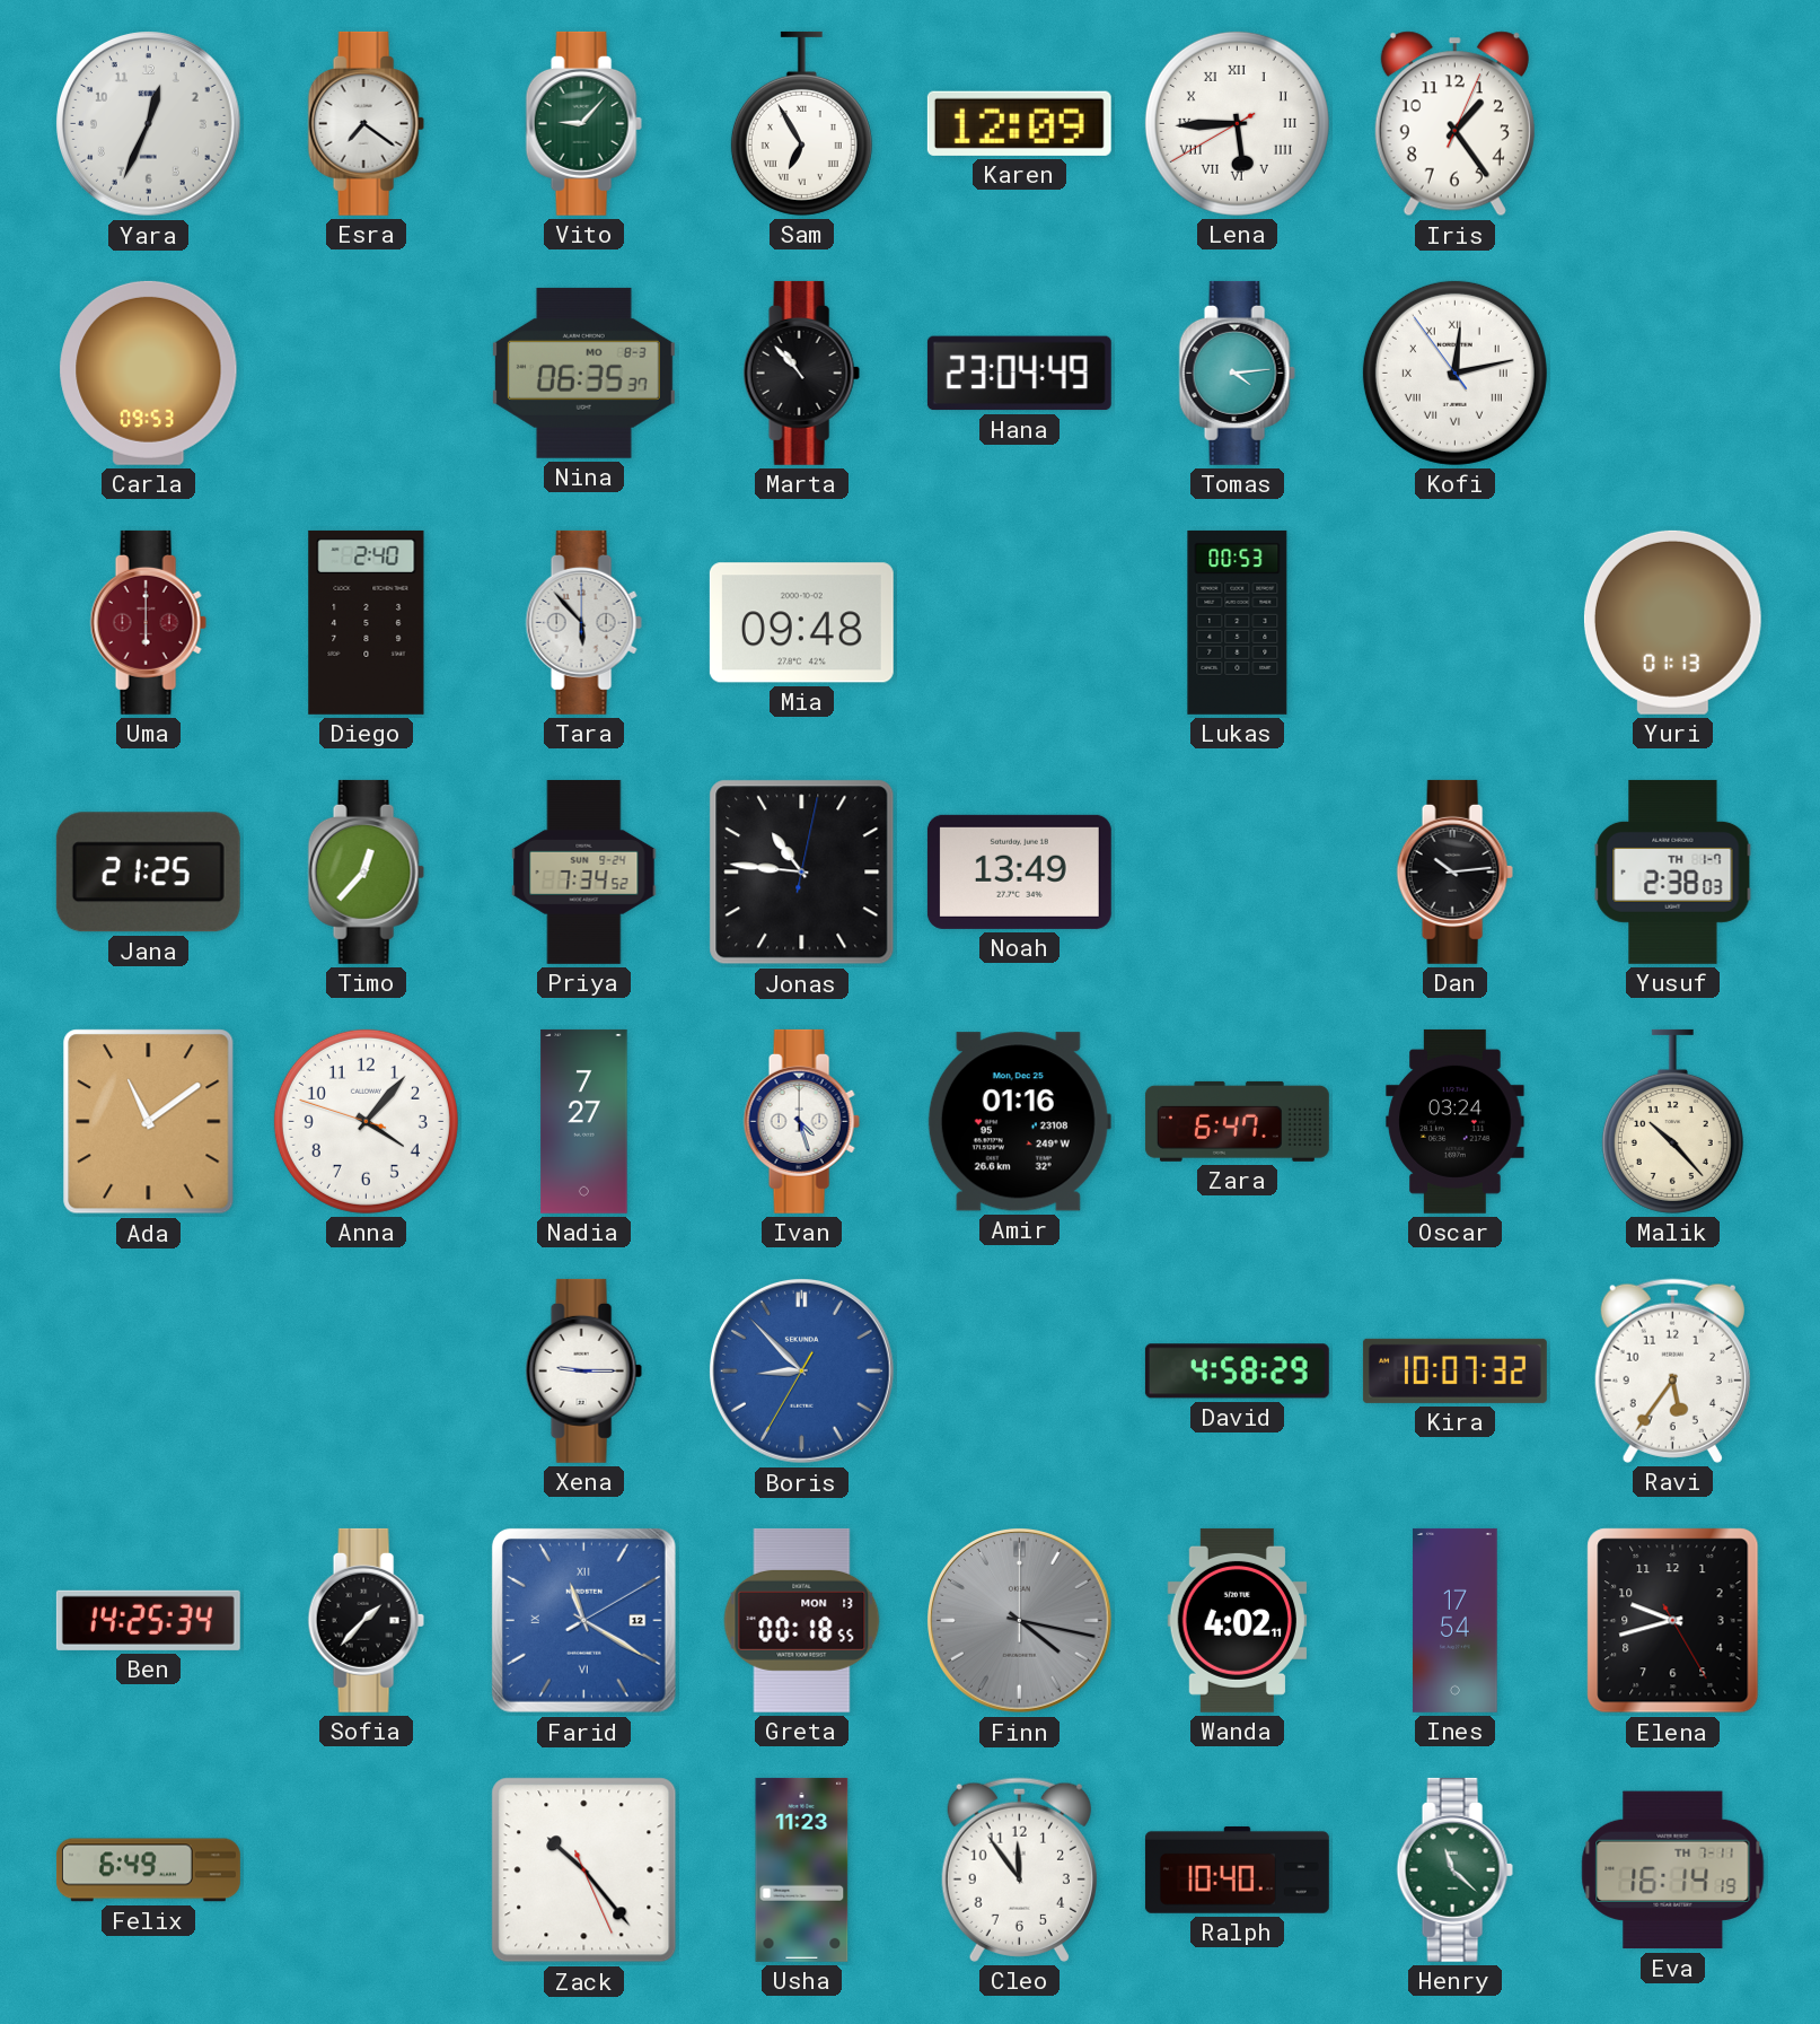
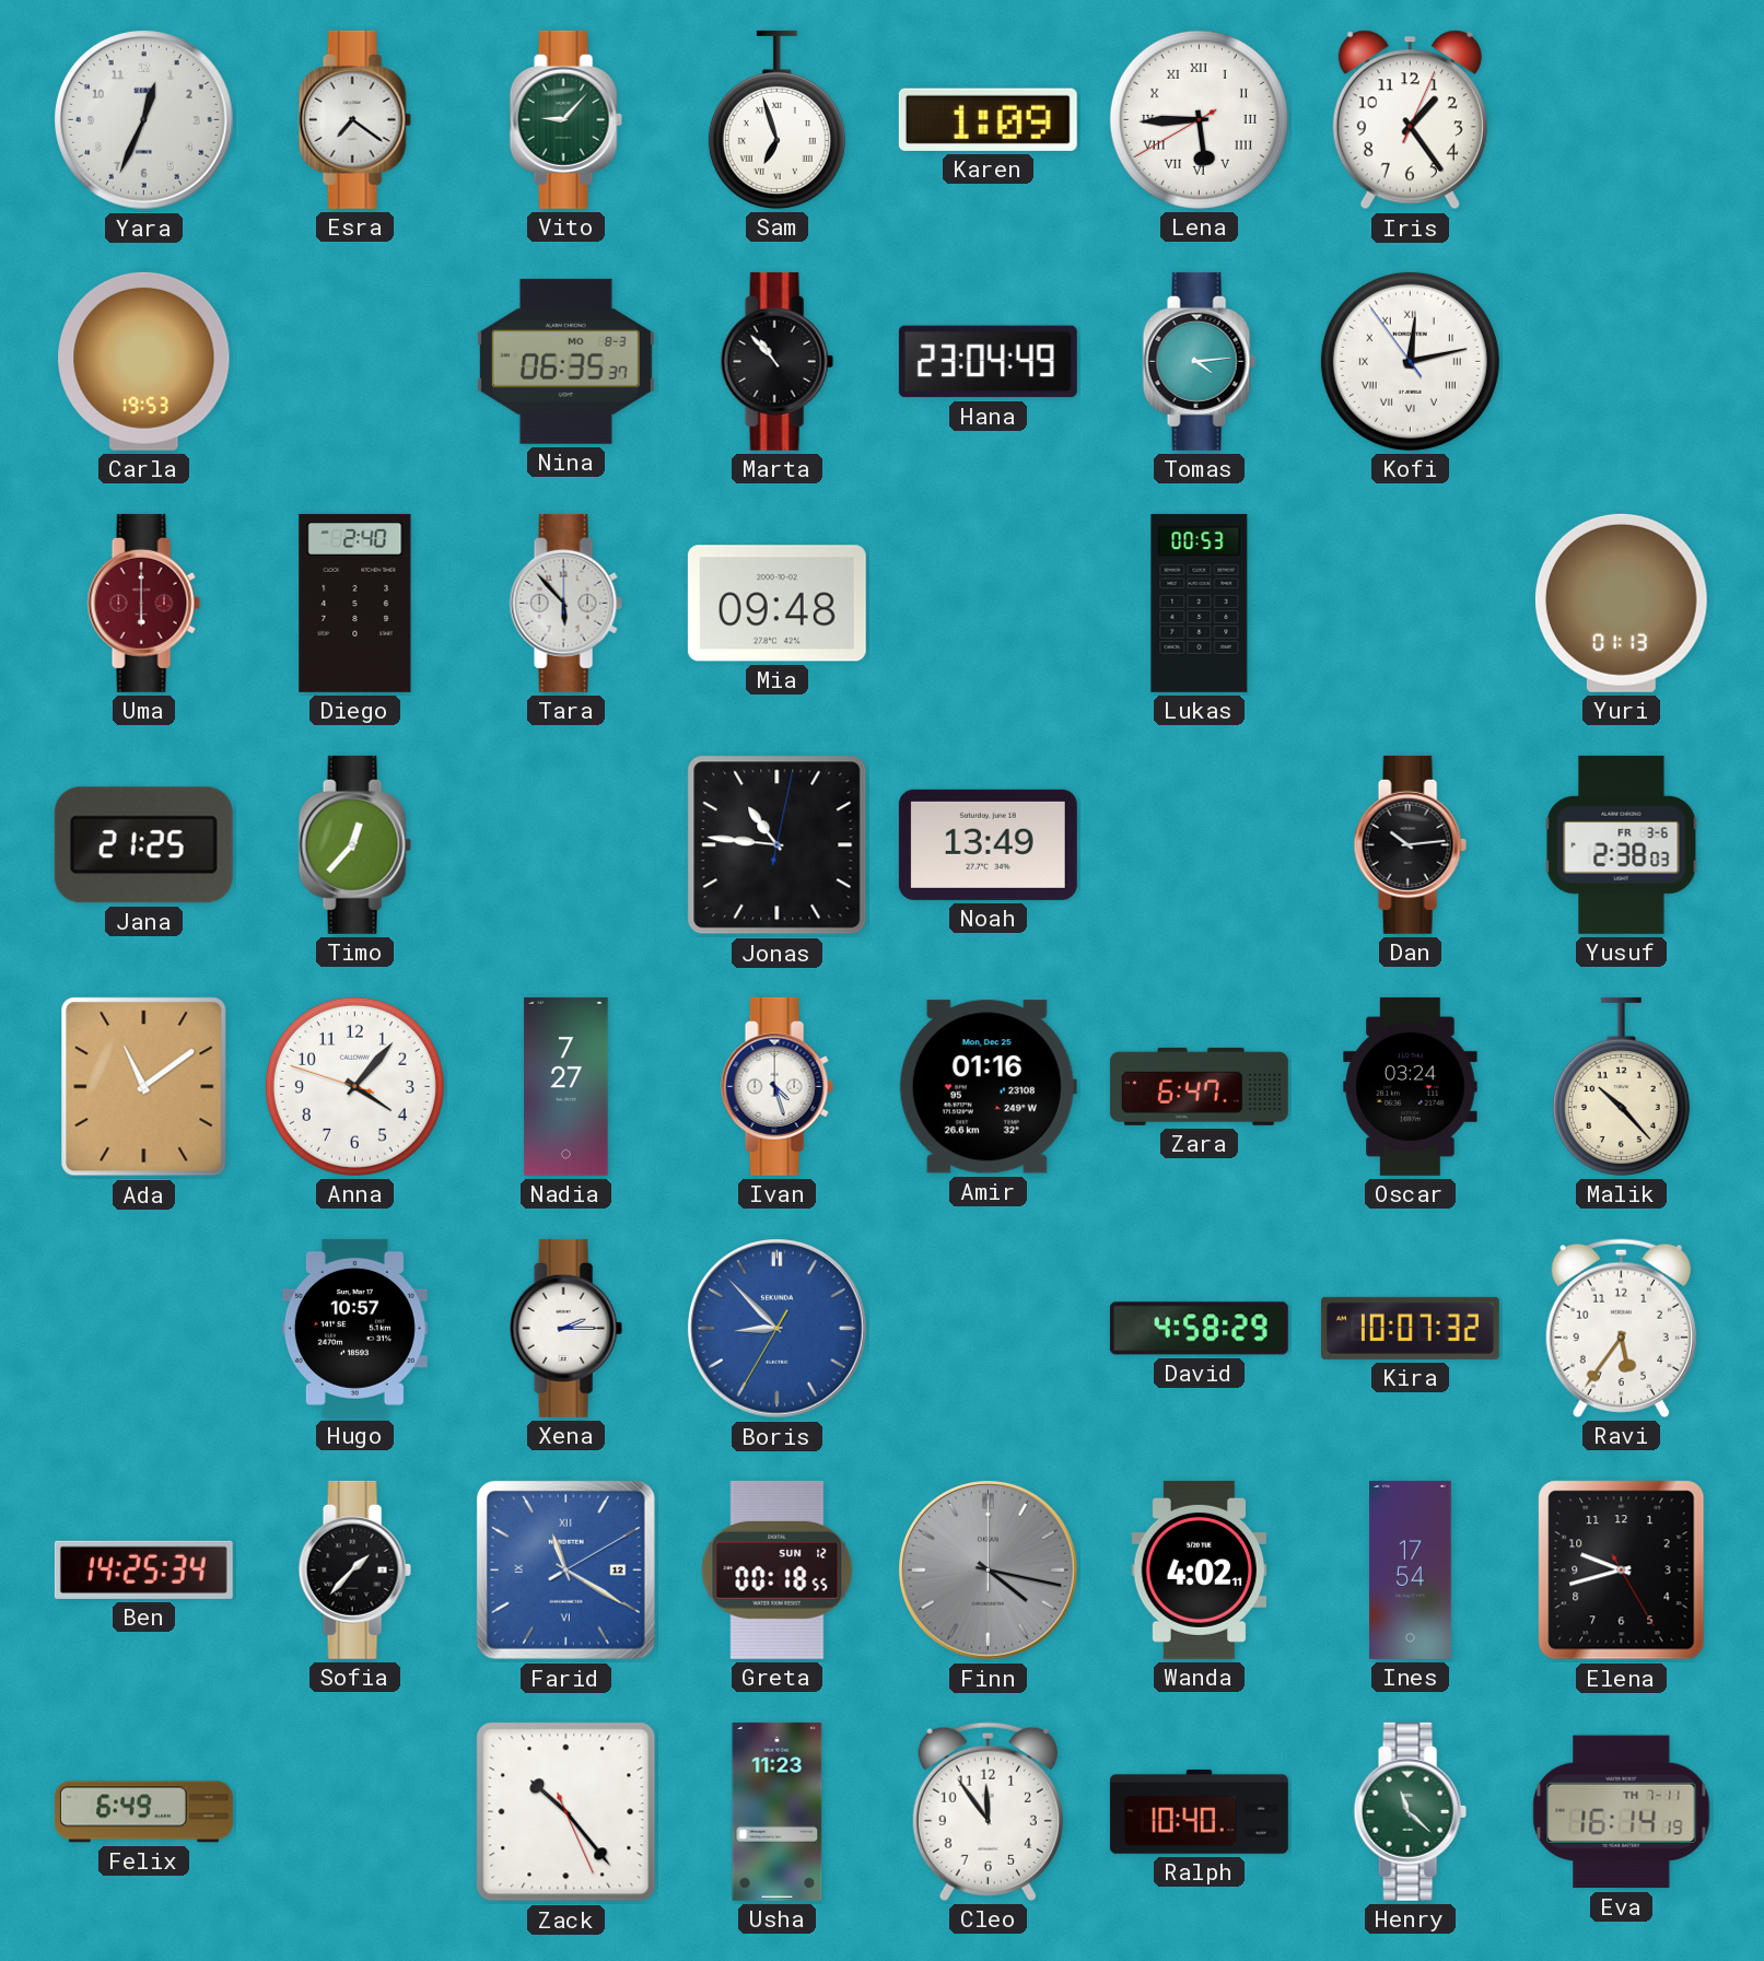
Sam: 6:55 -> 6:57 (776, 119)
Karen: 12:09 -> 1:09 (988, 119)
Carla: 09:53 -> 19:53 (144, 361)
Priya: 7:34 -> none (584, 871)
Yusuf date: TH 1-7 -> FR 3-6 (1622, 844)
Hugo: none -> 10:57 (354, 1328)
Xena: 9:15 -> 2:15 (565, 1328)
Greta date: MON 13 -> SUN 12 (778, 1569)
